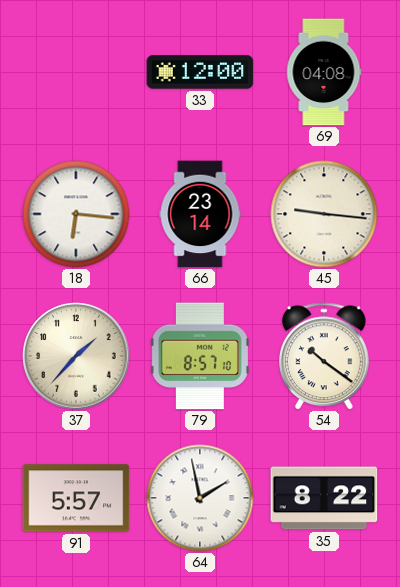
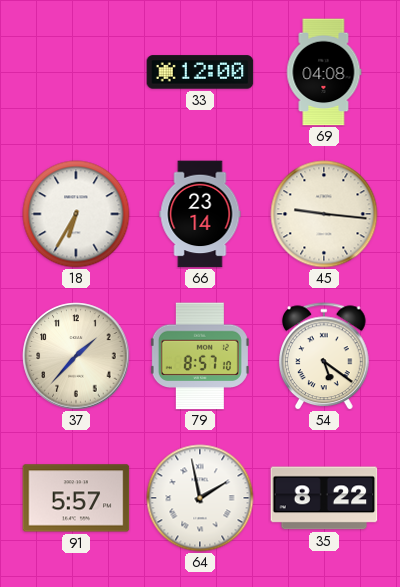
18: 6:16 -> 6:35 (76, 214)
54: 10:21 -> 5:21 (325, 356)
